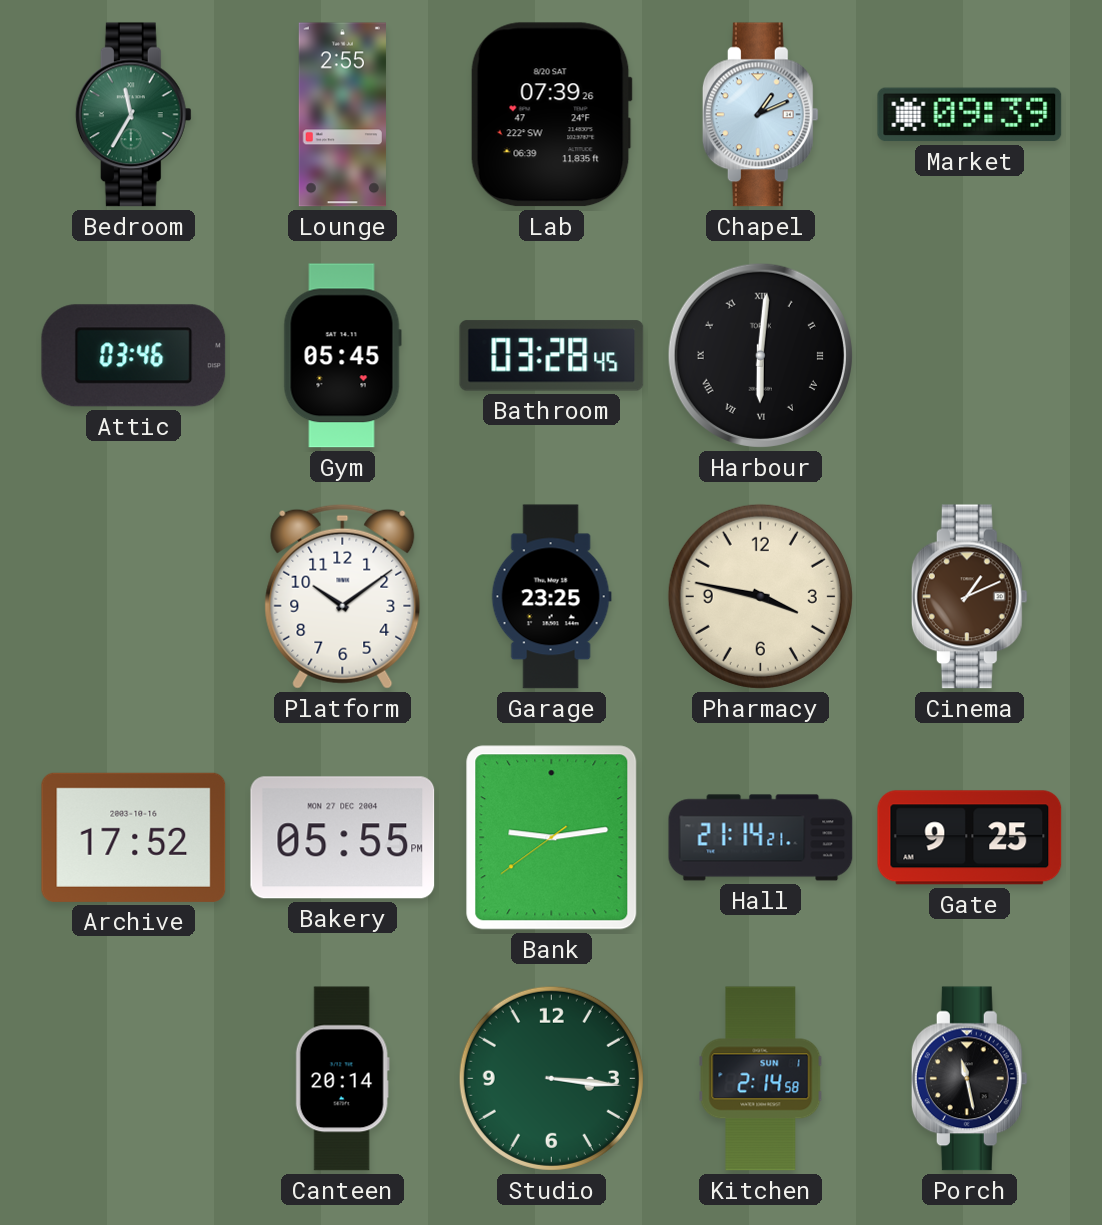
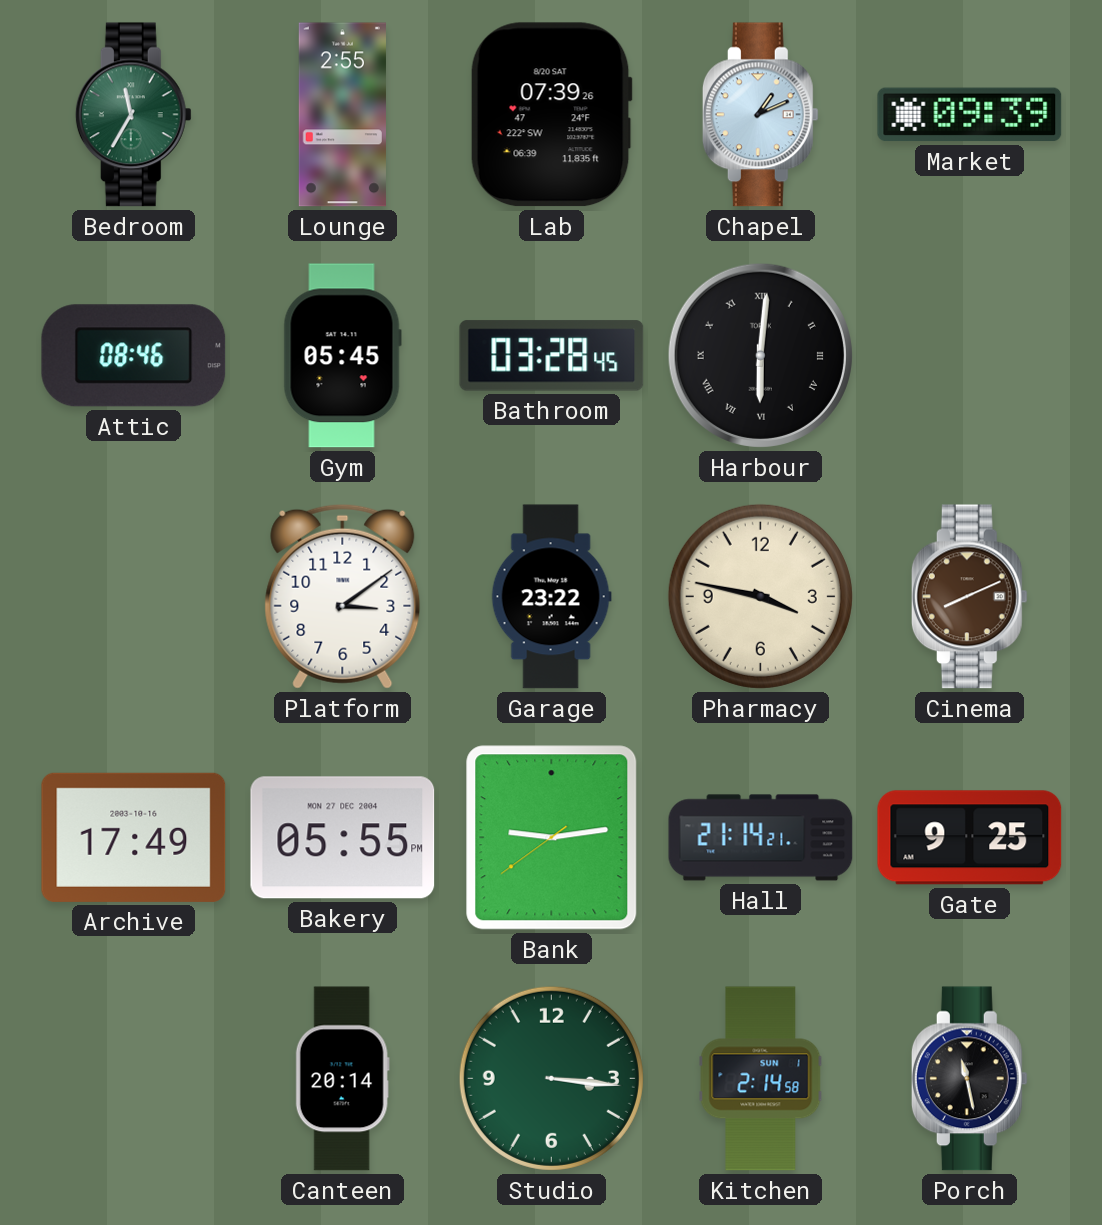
Attic: 03:46 -> 08:46 (134, 356)
Platform: 10:09 -> 3:09 (343, 596)
Garage: 23:25 -> 23:22 (551, 597)
Cinema: 1:11 -> 8:11 (969, 597)
Archive: 17:52 -> 17:49 (134, 837)
